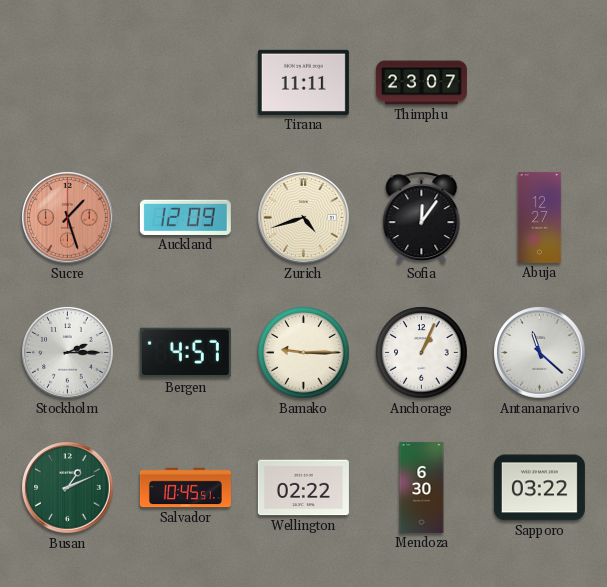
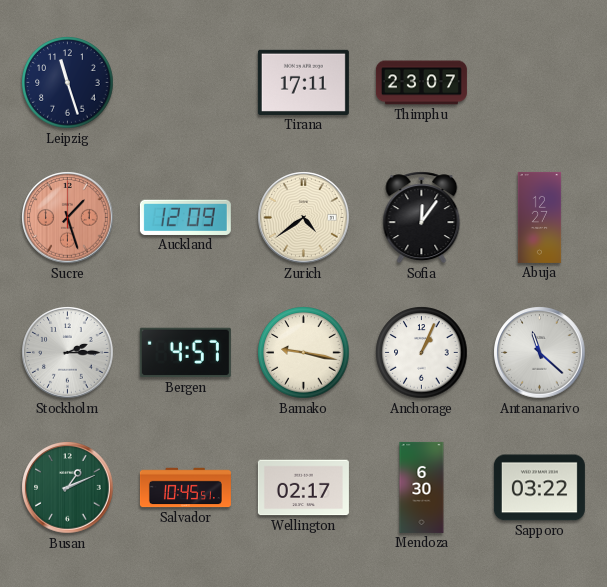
Leipzig: none -> 11:27 (68, 83)
Tirana: 11:11 -> 17:11 (303, 82)
Zurich: 4:42 -> 4:39 (304, 218)
Bamako: 9:15 -> 9:17 (304, 353)
Wellington: 02:22 -> 02:17 (303, 488)
